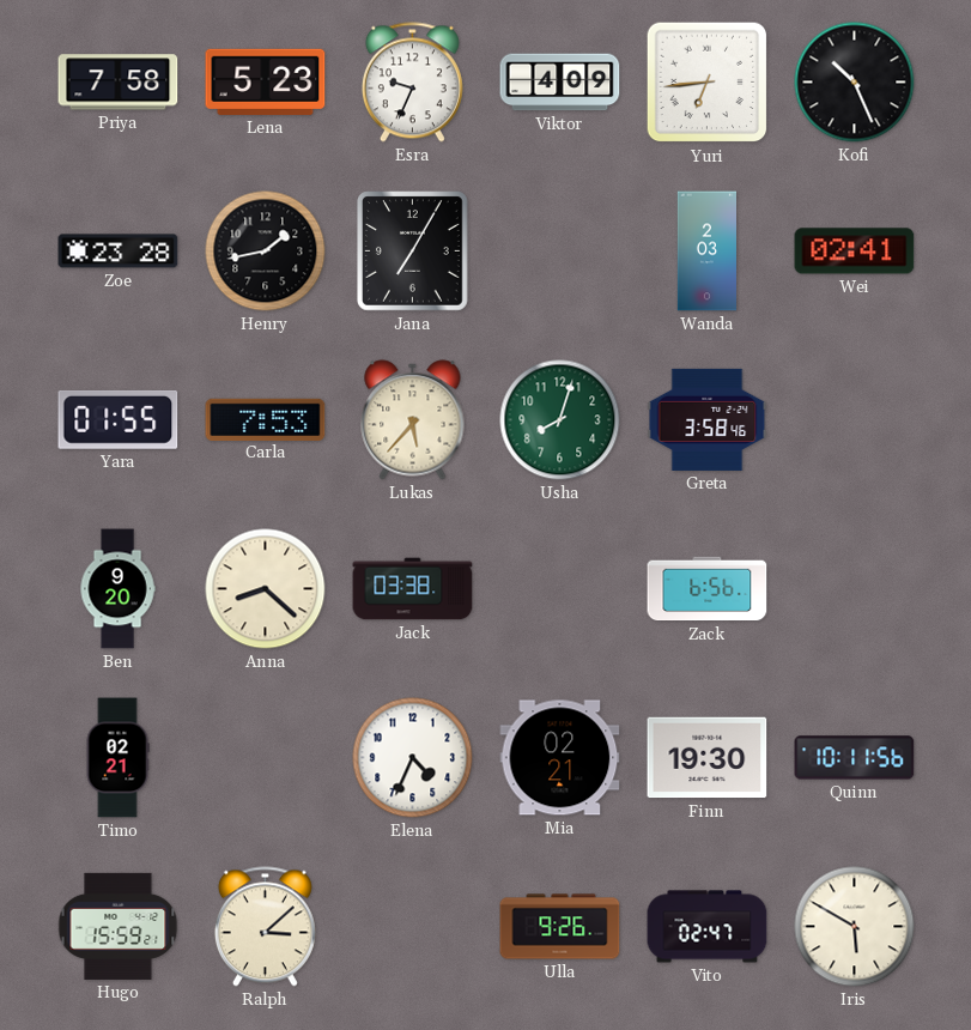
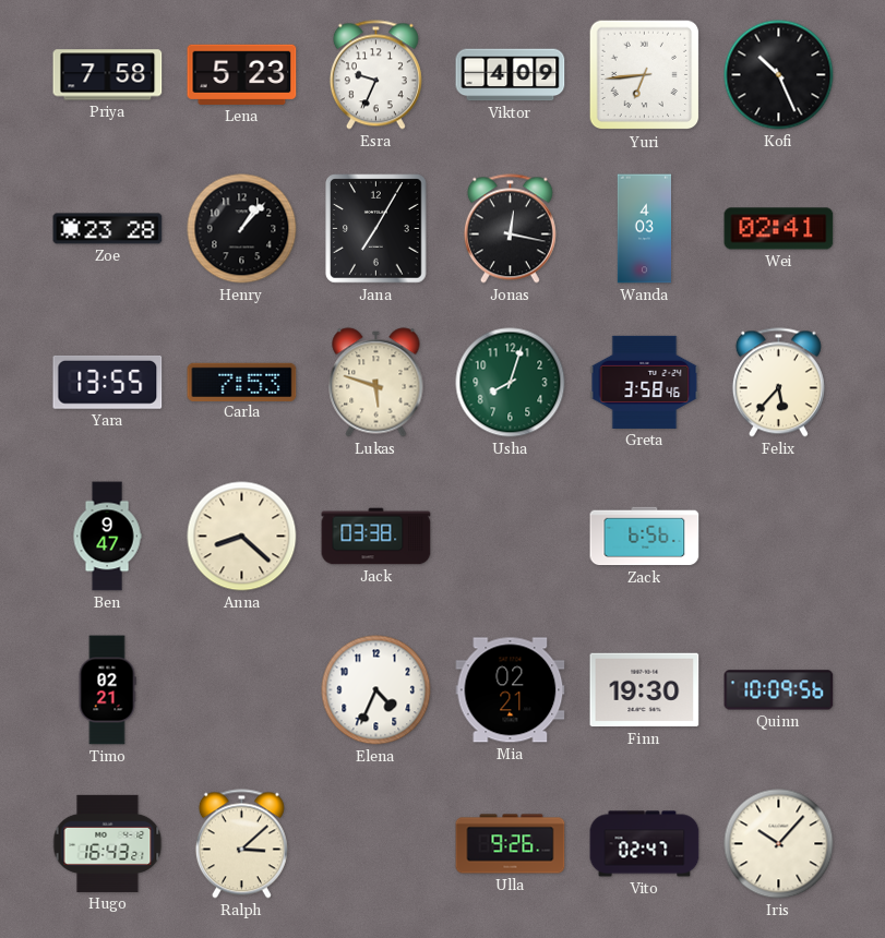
Henry: 1:43 -> 1:07 (242, 229)
Jonas: none -> 12:17 (510, 229)
Wanda: 2:03 -> 4:03 (644, 229)
Yara: 01:55 -> 13:55 (108, 382)
Lukas: 5:37 -> 5:48 (376, 383)
Felix: none -> 5:37 (778, 383)
Ben: 9:20 -> 9:47 (107, 537)
Quinn: 10:11 -> 10:09 (779, 690)
Hugo: 15:59 -> 16:43 (108, 843)
Iris: 5:50 -> 10:07 (779, 844)
